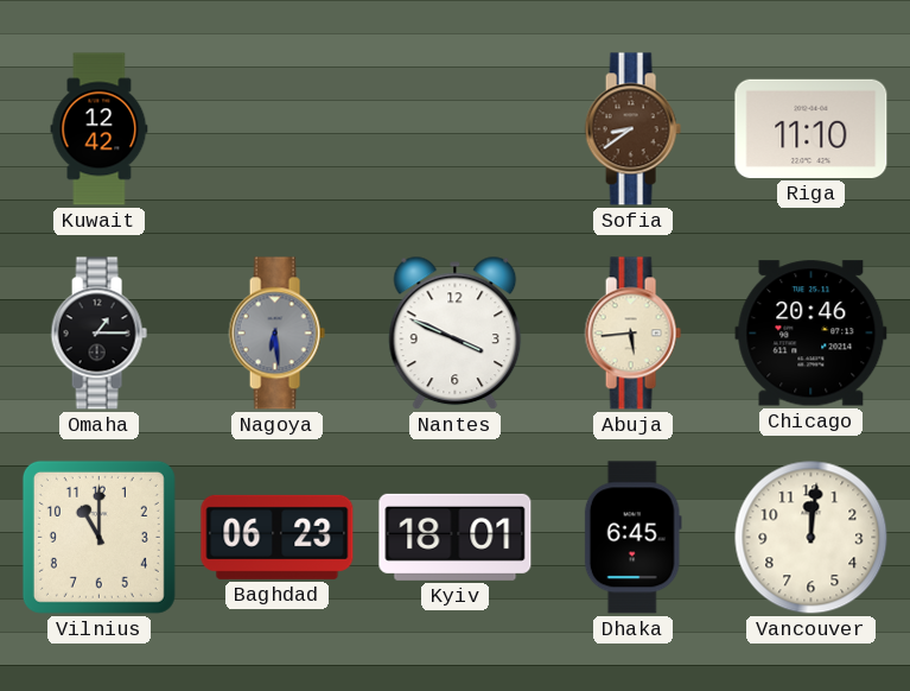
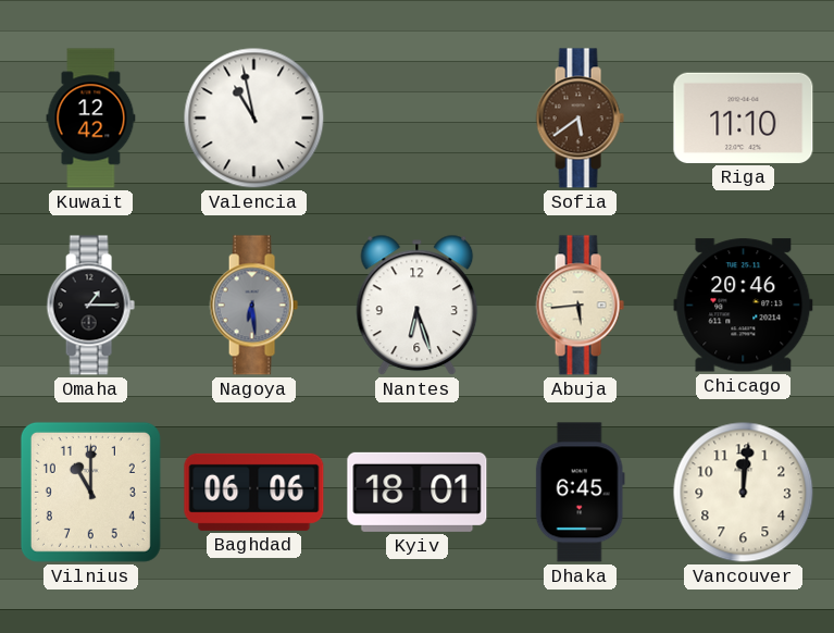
Valencia: none -> 10:58 (254, 119)
Sofia: 8:39 -> 5:39 (580, 119)
Nantes: 3:49 -> 6:27 (418, 306)
Baghdad: 06:23 -> 06:06 (254, 492)
